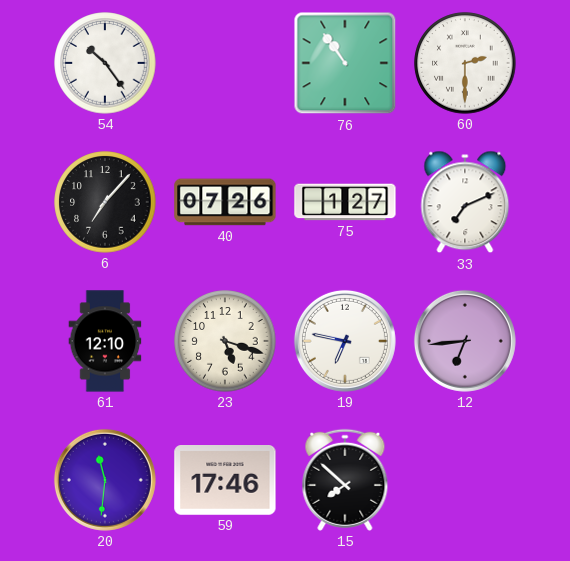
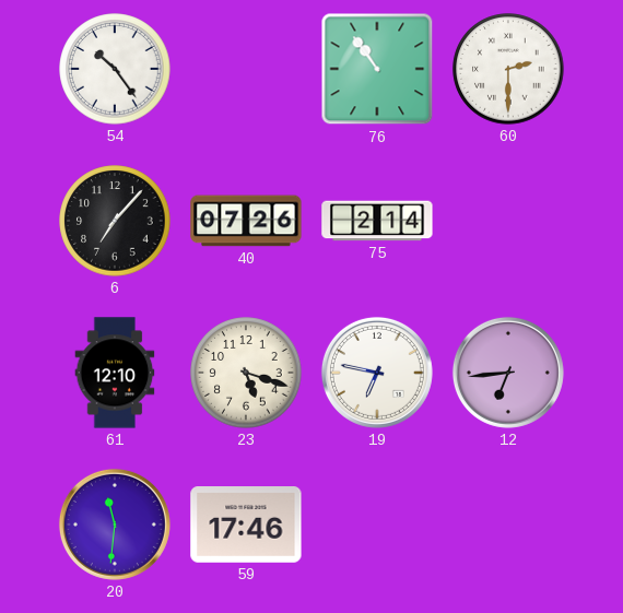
75: 1:27 -> 2:14 (377, 221)
33: 7:11 -> none (465, 202)
15: 7:52 -> none (345, 480)
